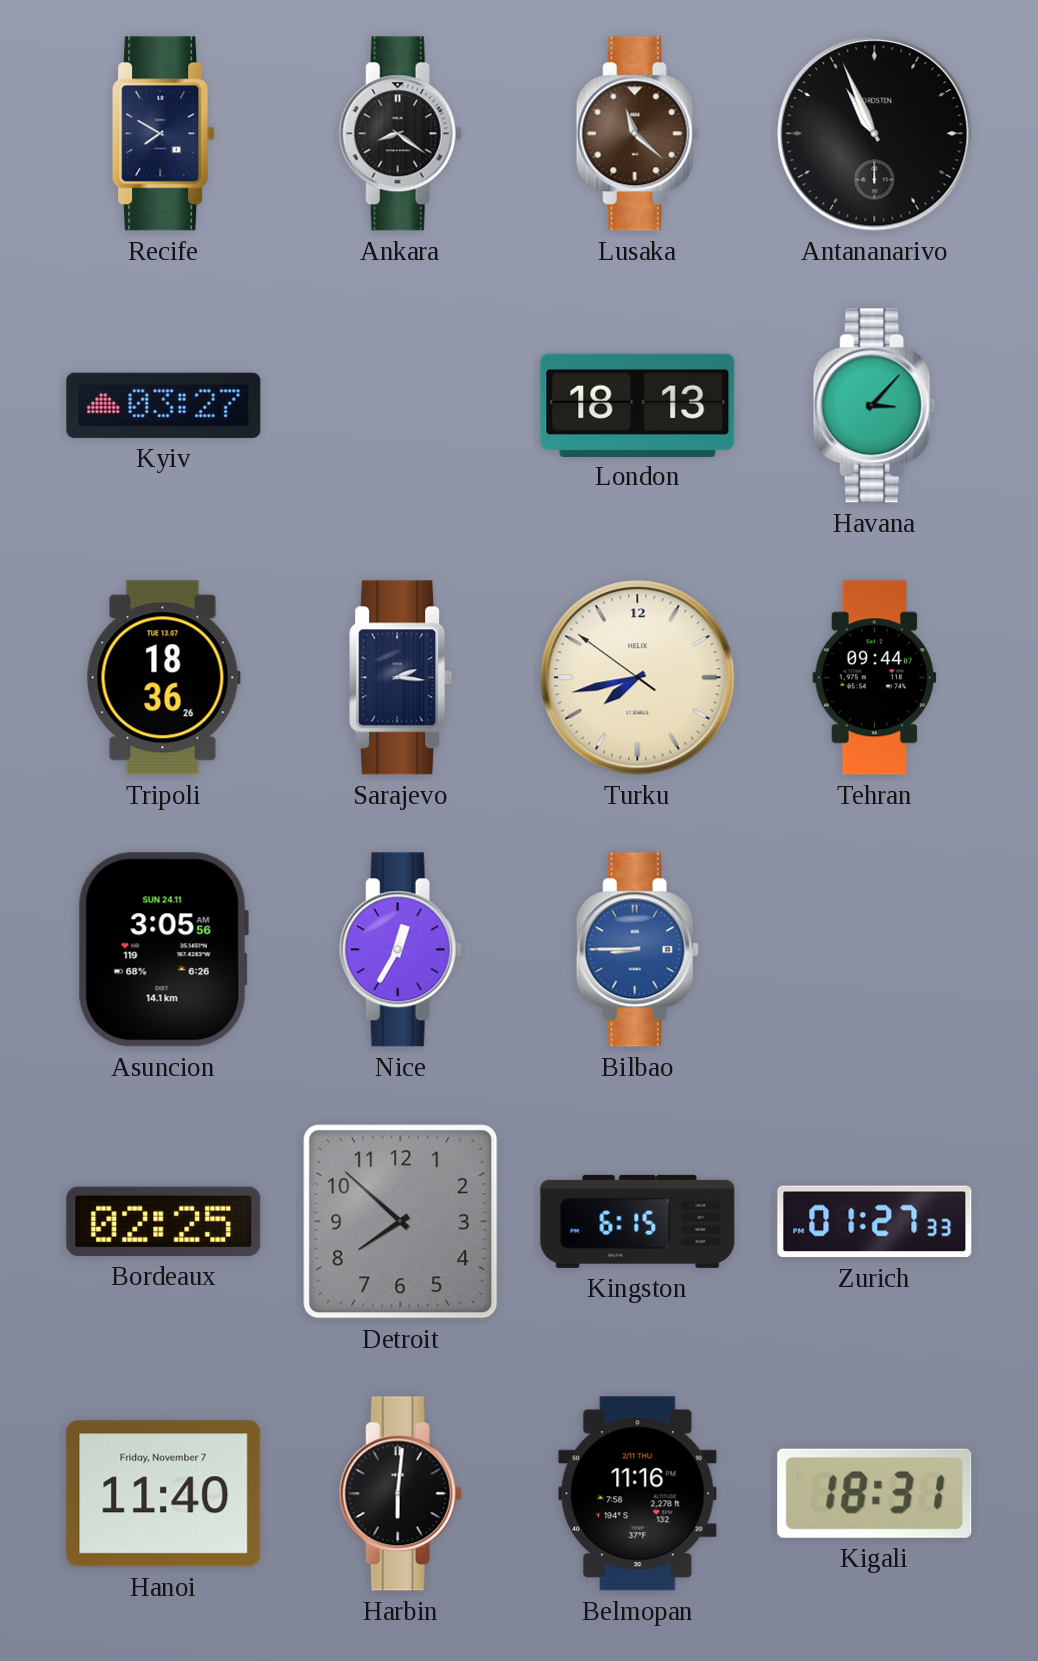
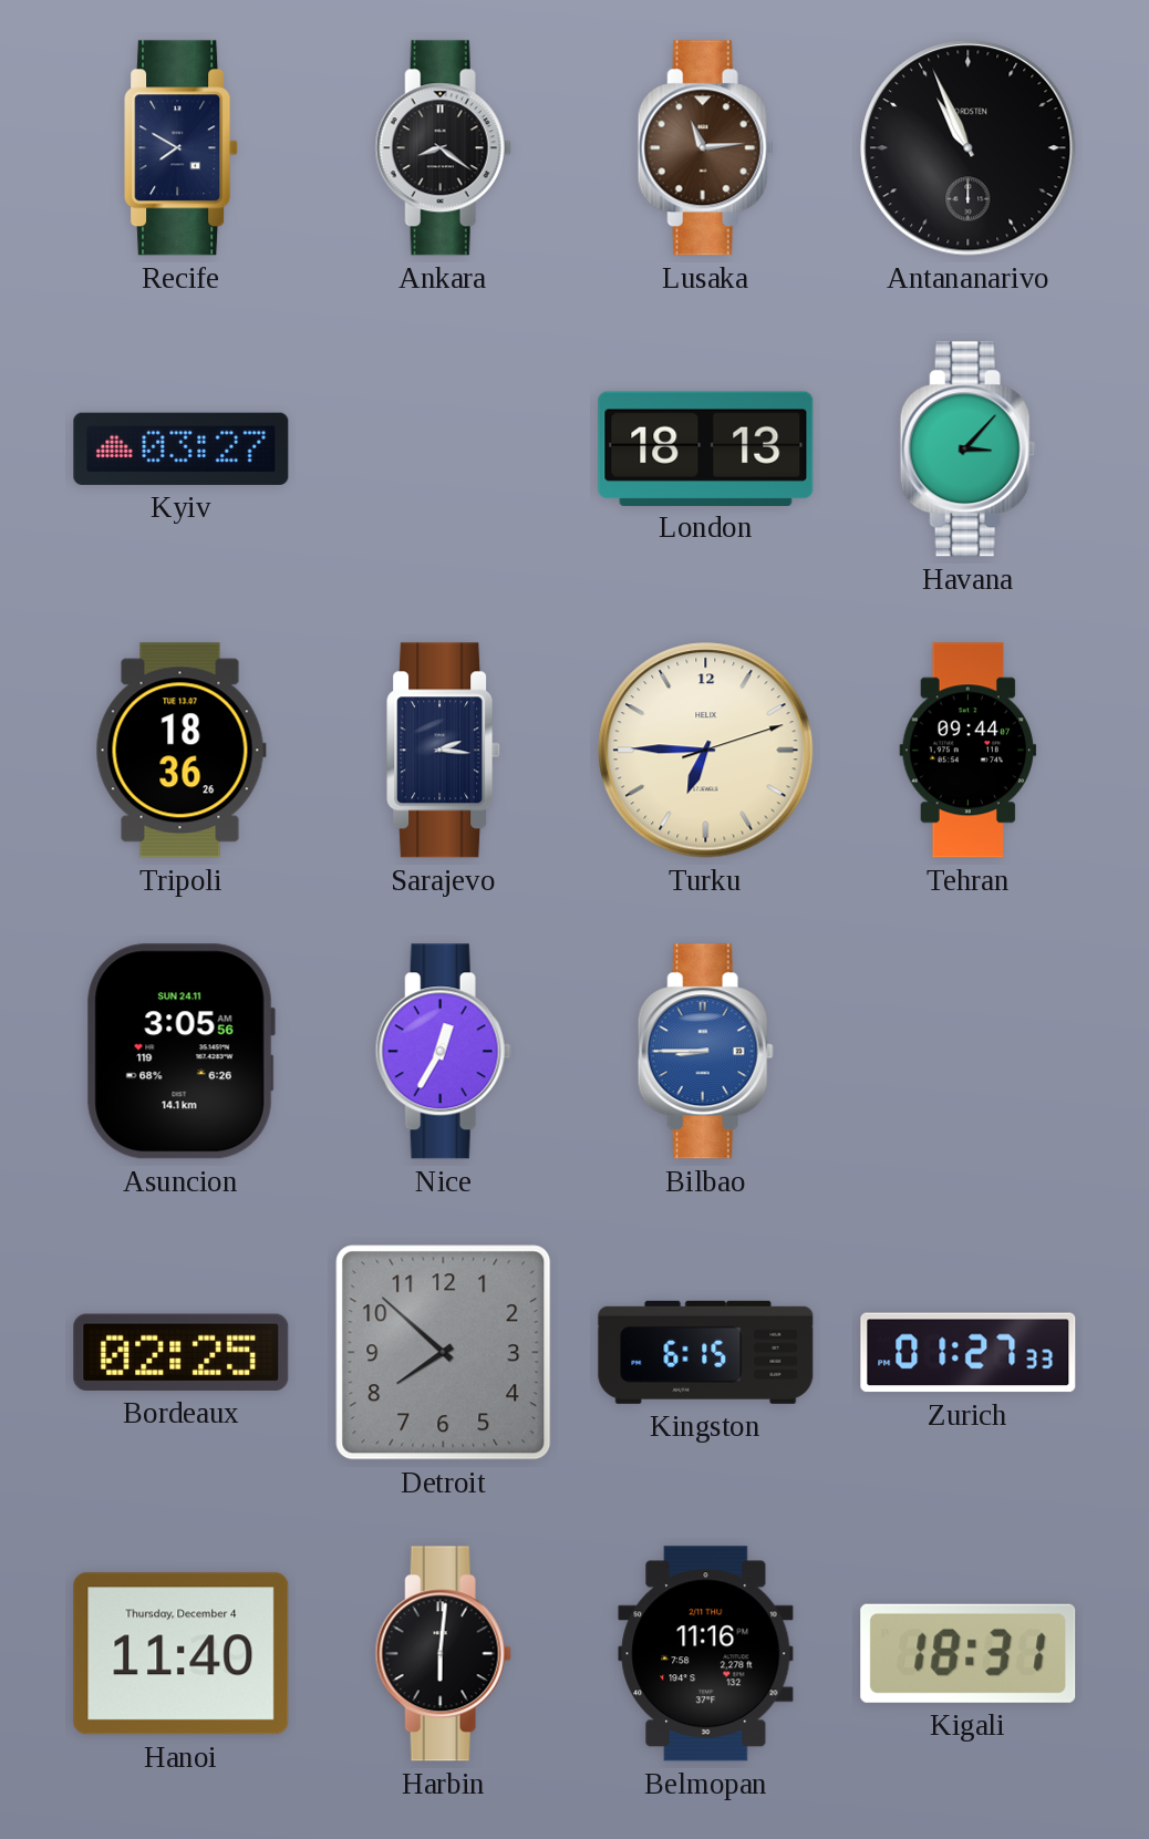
Lusaka: 11:22 -> 11:14 (705, 148)
Turku: 7:42 -> 6:45 (706, 751)
Hanoi date: Friday, November 7 -> Thursday, December 4 (182, 1654)
